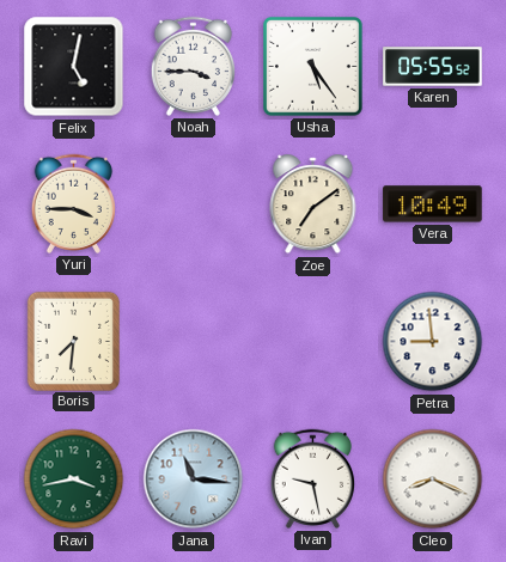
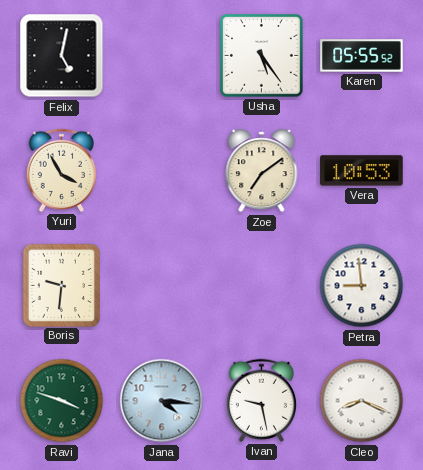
Noah: 3:45 -> none (193, 66)
Yuri: 3:45 -> 3:55 (61, 170)
Vera: 10:49 -> 10:53 (362, 171)
Boris: 7:31 -> 9:31 (61, 285)
Ravi: 3:43 -> 3:48 (62, 401)
Jana: 11:16 -> 4:16 (162, 401)
